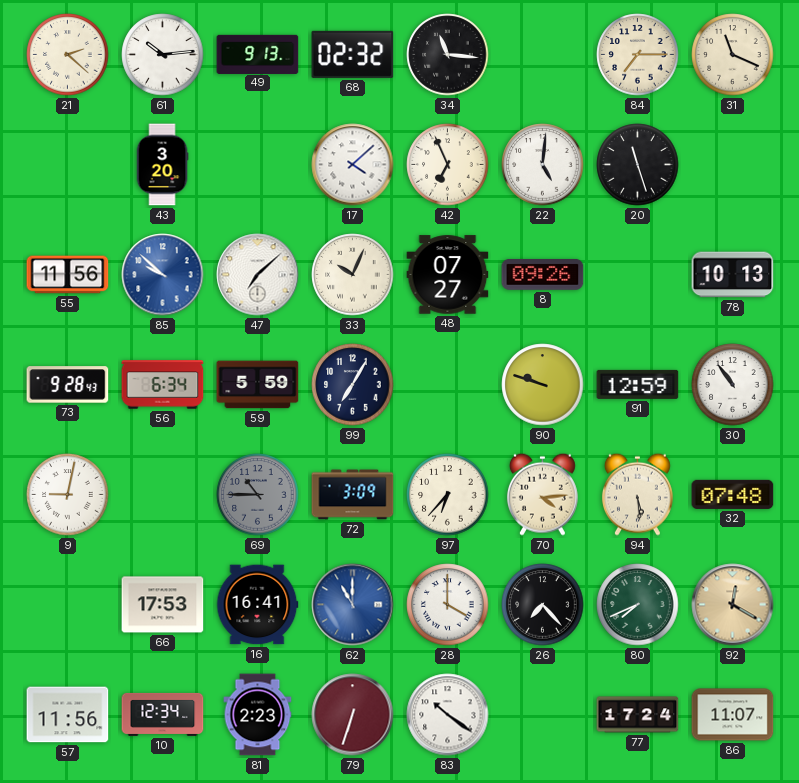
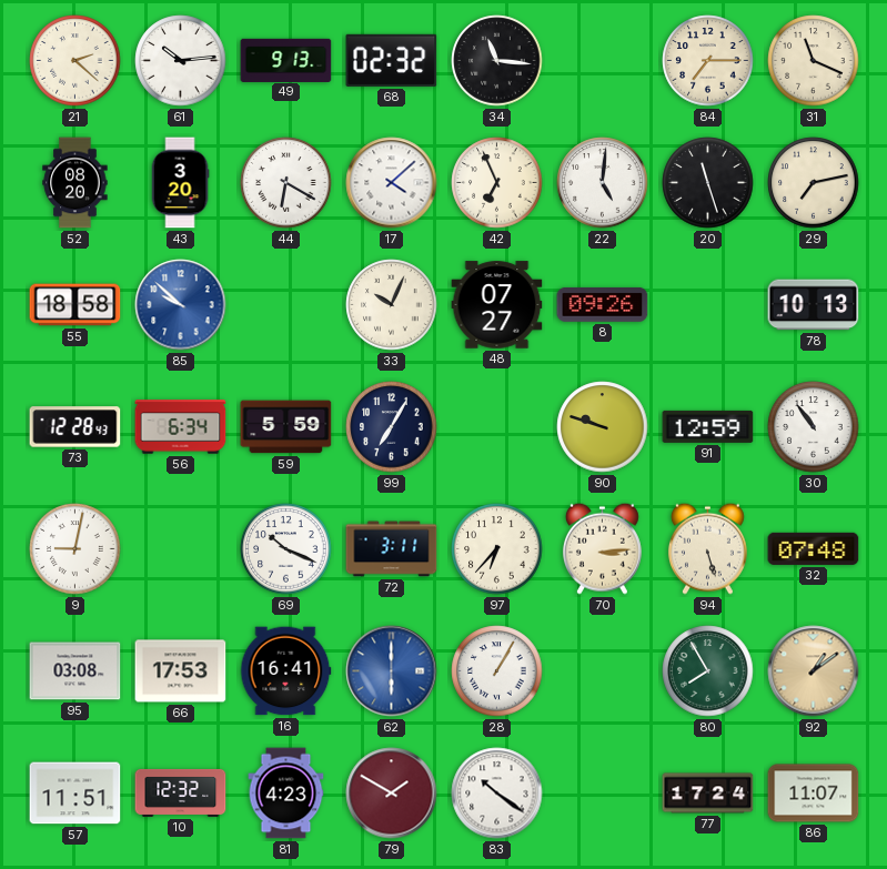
52: none -> 08:20 (75, 183)
44: none -> 6:20 (286, 183)
29: none -> 7:13 (814, 183)
55: 11:56 -> 18:58 (75, 305)
47: 7:08 -> none (258, 275)
73: 9:28 -> 12:28 (75, 427)
69: 10:45 -> 10:19 (286, 549)
69 dial: grey -> white (286, 549)
72: 3:09 -> 3:11 (392, 549)
70: 4:14 -> 3:14 (602, 548)
94: 5:29 -> 5:27 (707, 548)
95: none -> 03:08 (75, 671)
62: 11:00 -> 6:00 (392, 671)
28: 4:00 -> 1:05 (497, 671)
26: 7:23 -> none (543, 605)
80: 7:41 -> 7:55 (708, 671)
92: 12:20 -> 1:09 (814, 671)
57: 11:56 -> 11:51 (75, 794)
10: 12:34 -> 12:32 (181, 792)
81: 2:23 -> 4:23 (286, 794)
79: 6:33 -> 1:50 (392, 794)
